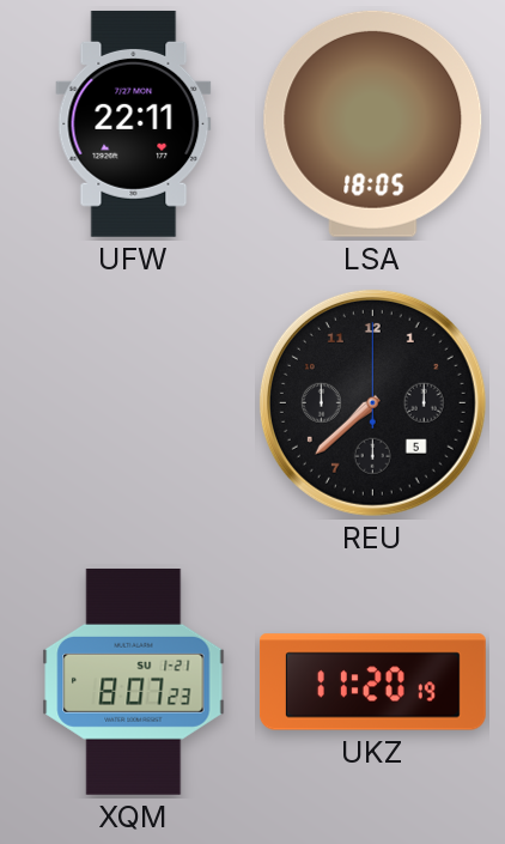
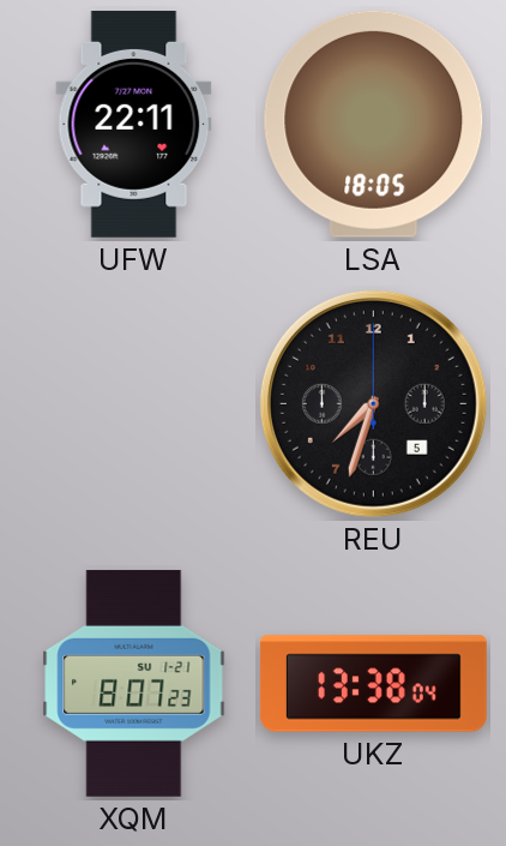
REU: 7:38 -> 7:33 (373, 403)
UKZ: 11:20 -> 13:38 (373, 684)
